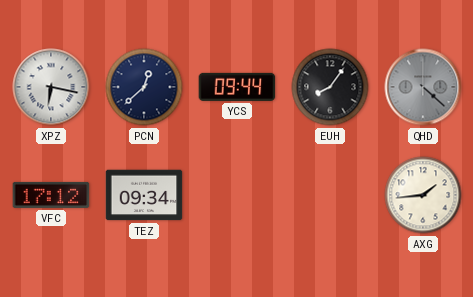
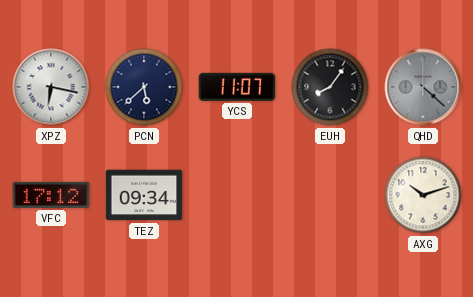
PCN: 12:38 -> 5:38 (144, 87)
YCS: 09:44 -> 11:07 (237, 87)
AXG: 1:44 -> 10:12 (423, 195)
